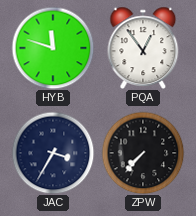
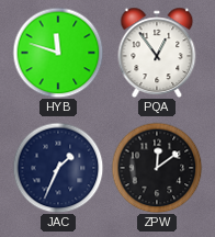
JAC: 3:35 -> 1:34 (58, 168)
ZPW: 7:37 -> 12:09 (157, 168)
